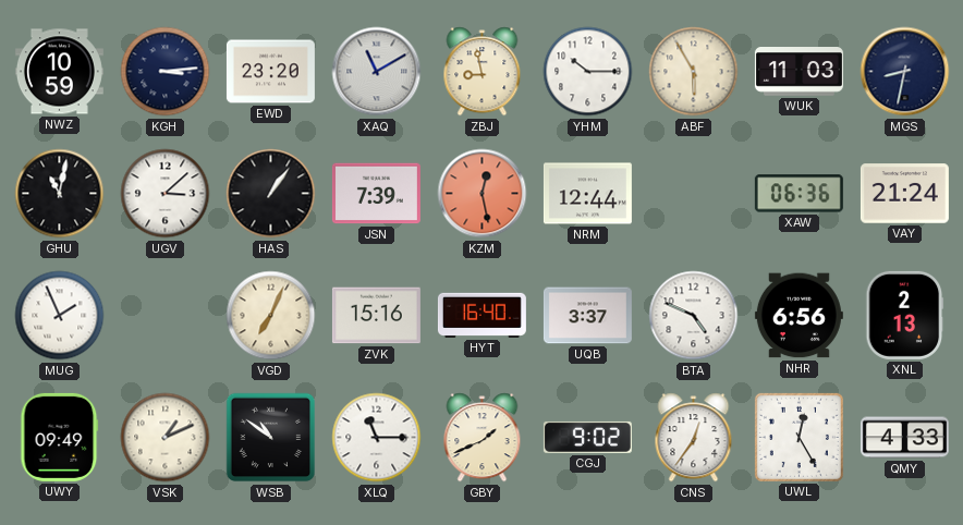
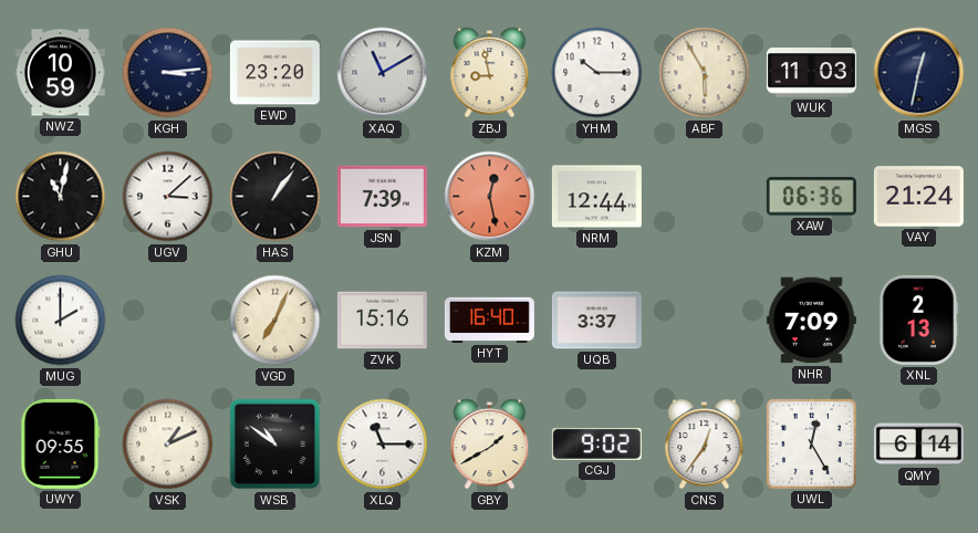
MGS: 8:32 -> 12:32 (919, 73)
MUG: 1:56 -> 2:00 (61, 321)
BTA: 4:49 -> none (694, 316)
NHR: 6:56 -> 7:09 (811, 321)
UWY: 09:49 -> 09:55 (61, 443)
GBY: 1:41 -> 1:40 (490, 445)
QMY: 4:33 -> 6:14 (918, 445)
